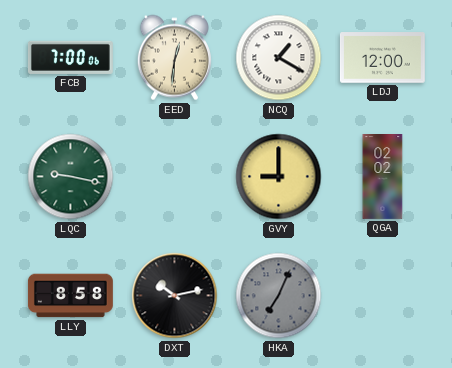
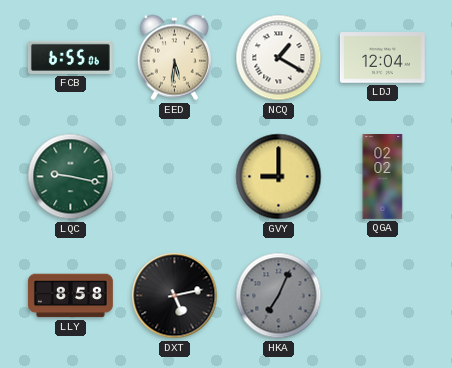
FCB: 7:00 -> 6:55 (70, 57)
EED: 12:31 -> 5:31 (174, 58)
LDJ: 12:00 -> 12:04 (382, 58)
DXT: 10:13 -> 5:13 (175, 296)
